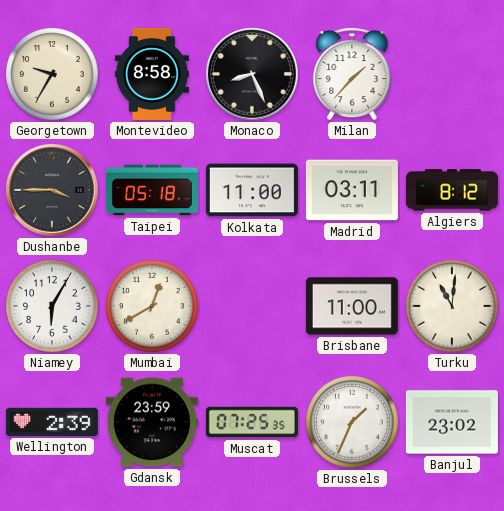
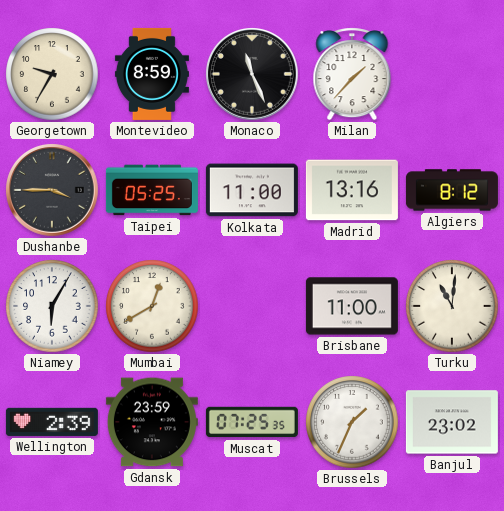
Montevideo: 8:58 -> 8:59 (152, 74)
Monaco: 8:26 -> 11:26 (253, 75)
Taipei: 05:18 -> 05:25 (152, 190)
Madrid: 03:11 -> 13:16 (352, 190)
